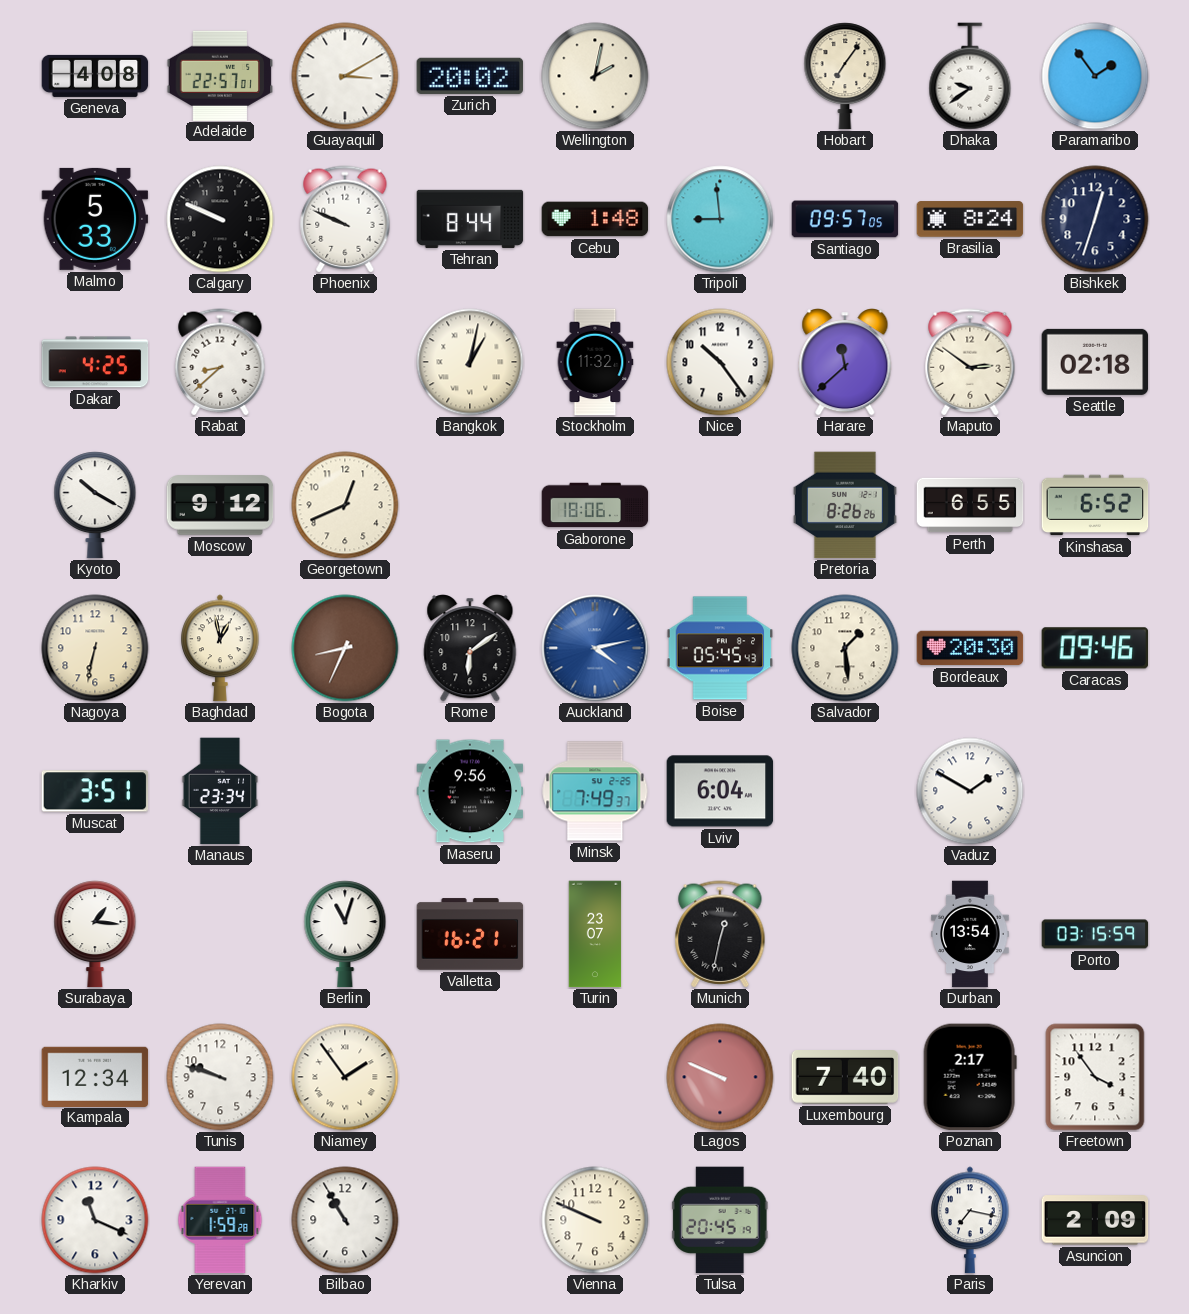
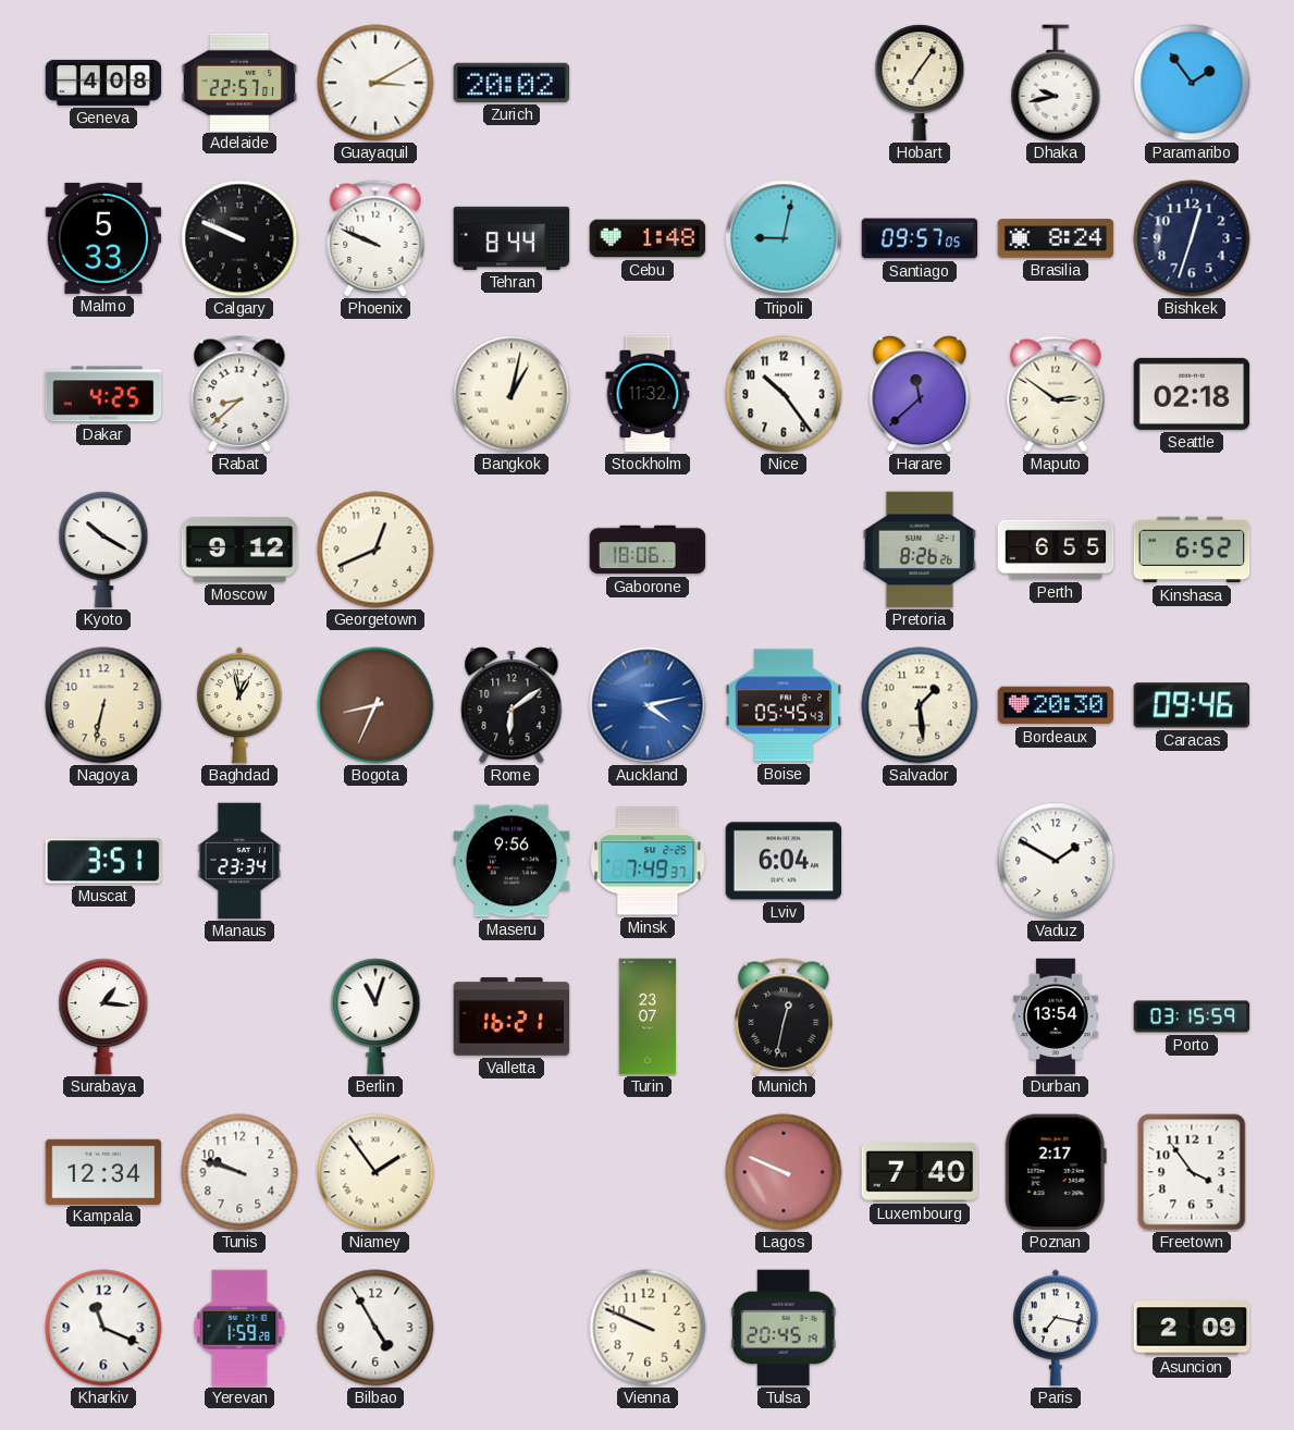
Wellington: 2:02 -> none (595, 76)
Dhaka: 9:39 -> 9:43 (1056, 83)
Tripoli: 8:59 -> 9:02 (784, 238)
Bilbao: 10:55 -> 4:55 (375, 1328)
